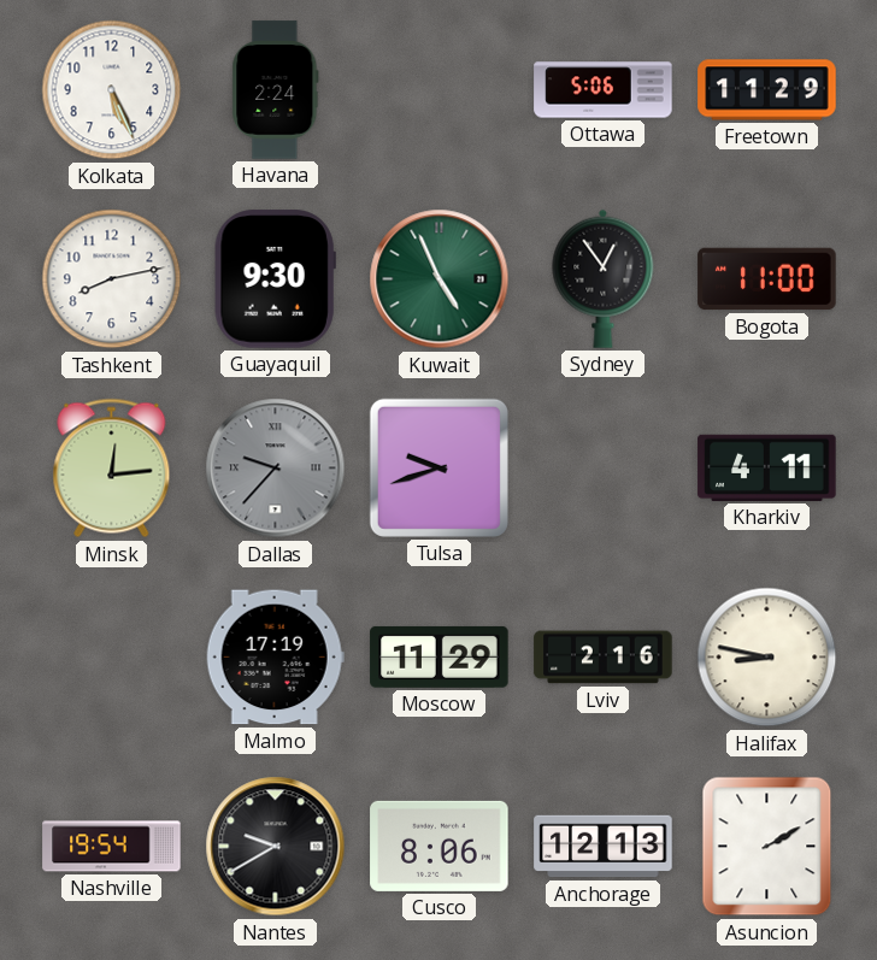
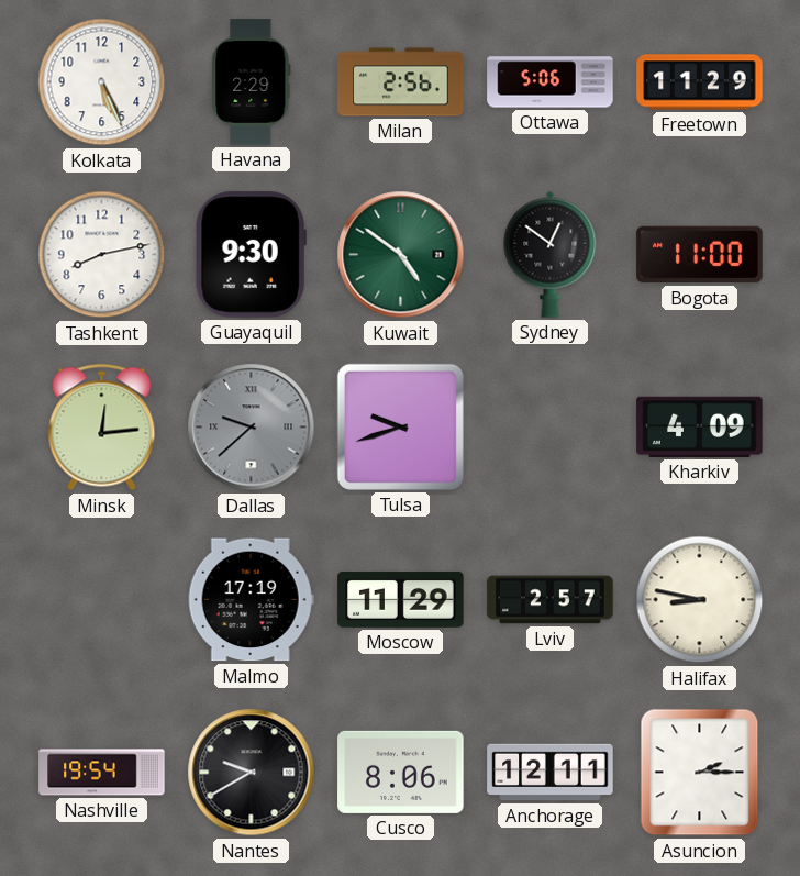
Havana: 2:24 -> 2:29 (252, 82)
Milan: none -> 2:56 (401, 82)
Kuwait: 4:56 -> 4:51 (401, 255)
Sydney: 12:54 -> 12:51 (551, 254)
Dallas: 9:37 -> 9:38 (252, 428)
Kharkiv: 4:11 -> 4:09 (700, 426)
Lviv: 2:16 -> 2:57 (551, 600)
Anchorage: 12:13 -> 12:11 (551, 773)
Asuncion: 2:10 -> 2:15 (700, 773)
